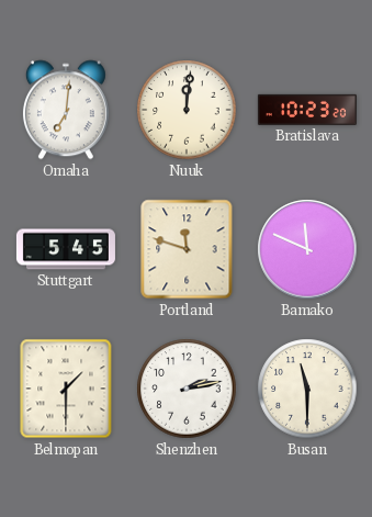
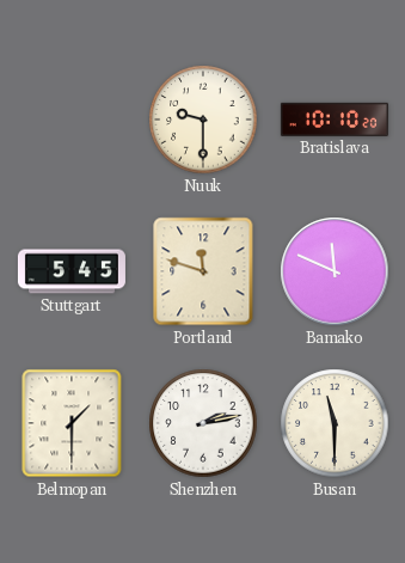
Omaha: 7:01 -> none (66, 110)
Nuuk: 12:01 -> 9:30 (203, 120)
Bratislava: 10:23 -> 10:10 (335, 120)
